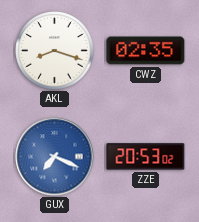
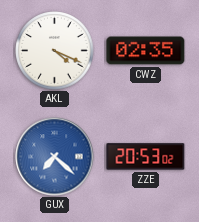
AKL: 8:18 -> 4:19 (55, 51)
GUX: 7:19 -> 7:22 (55, 157)
